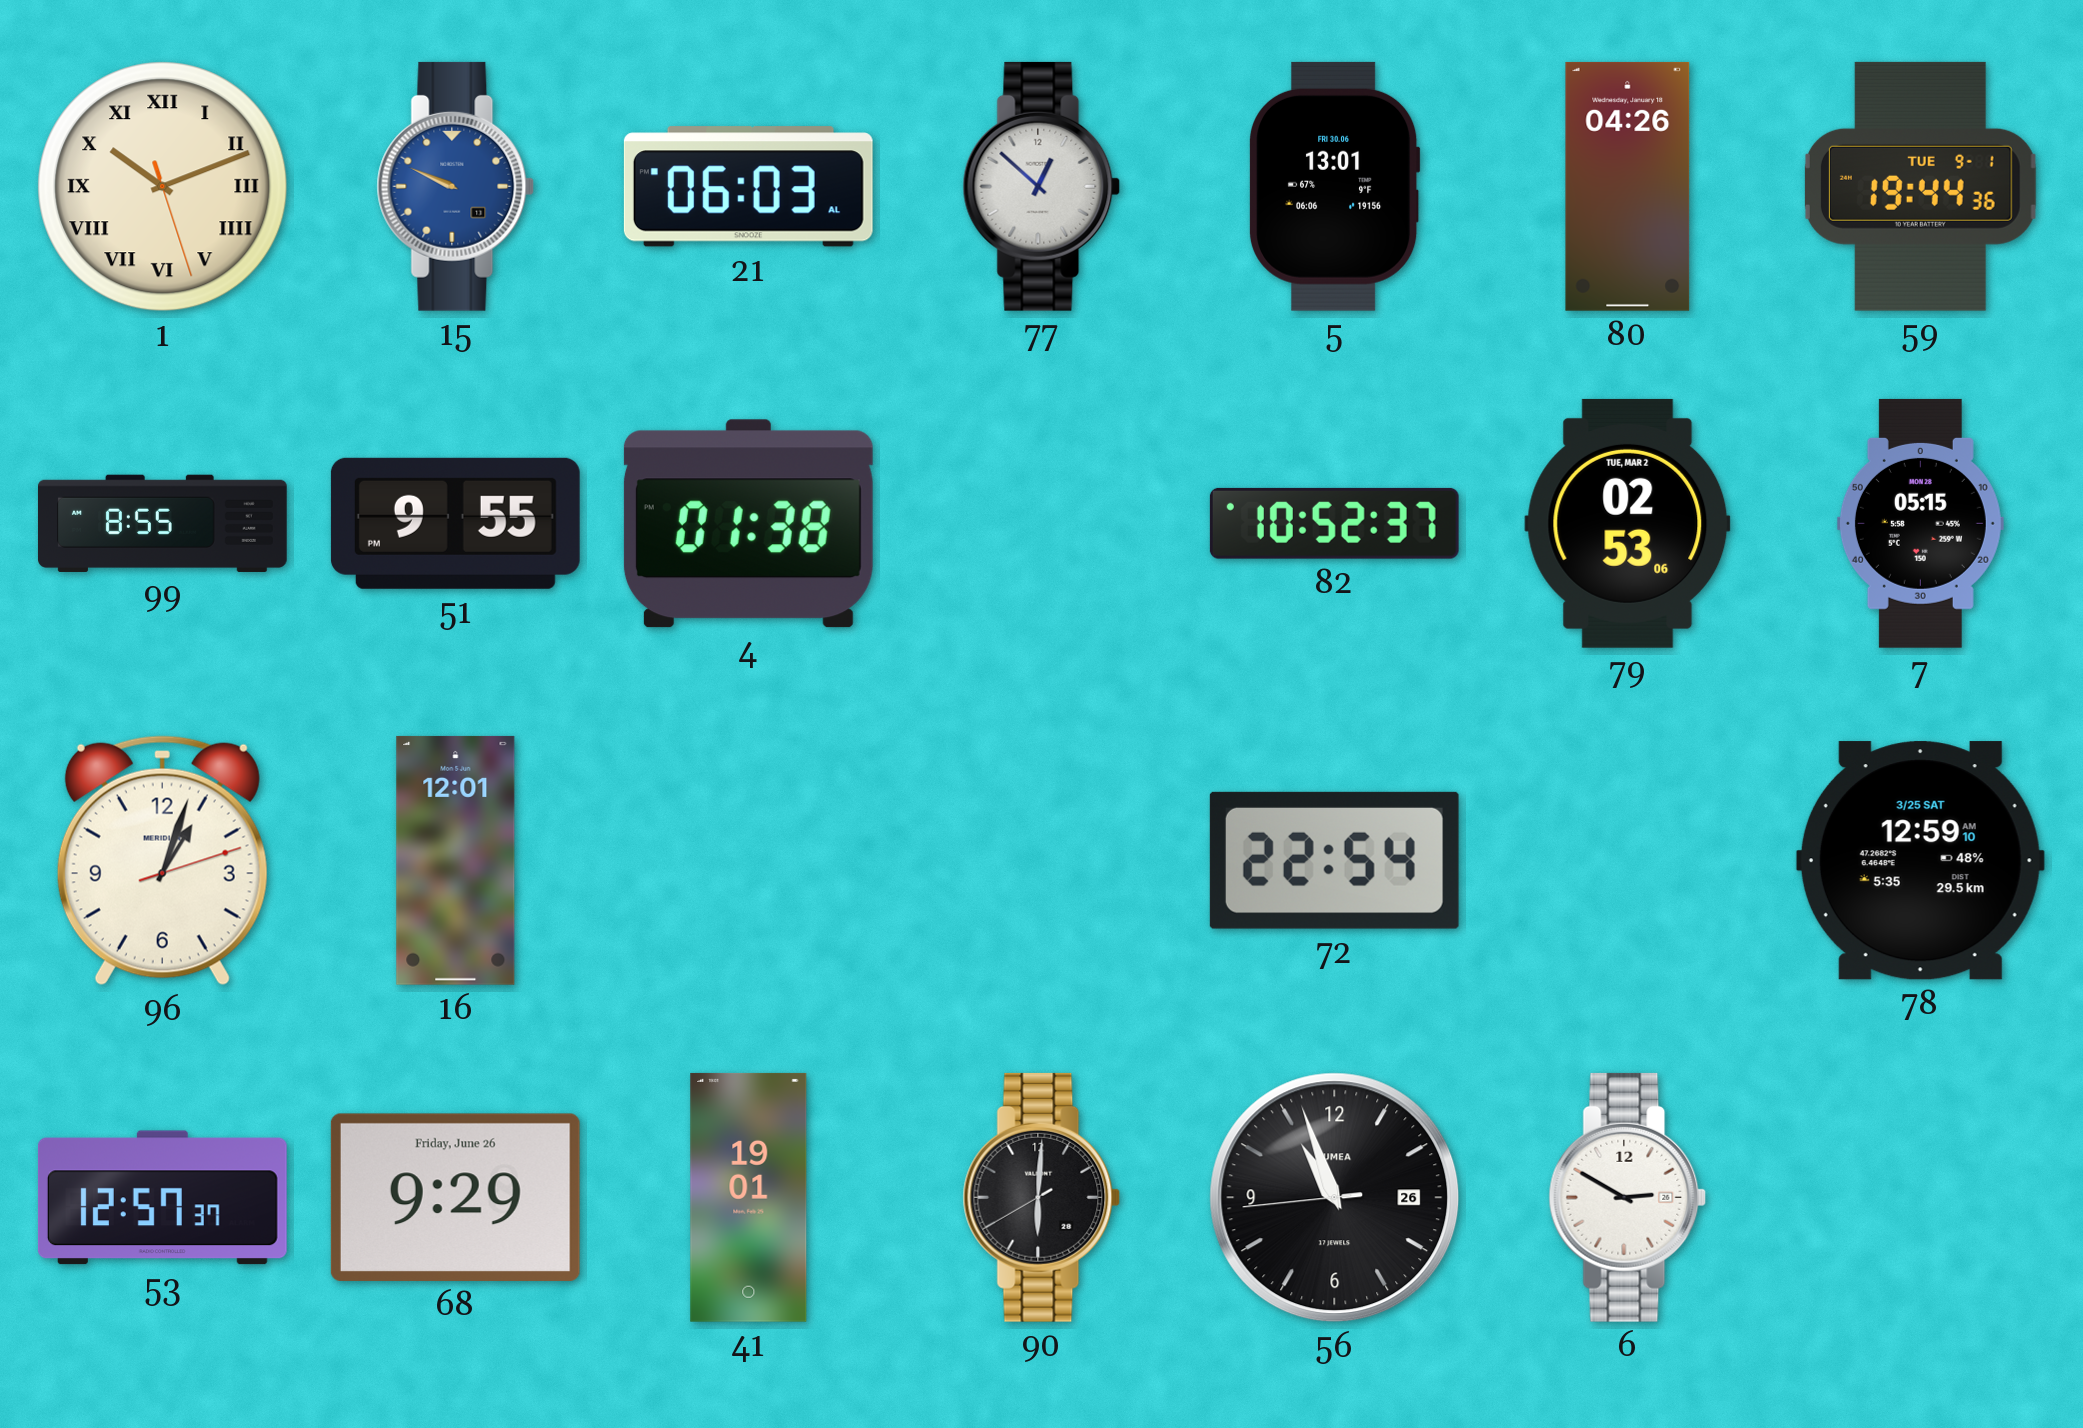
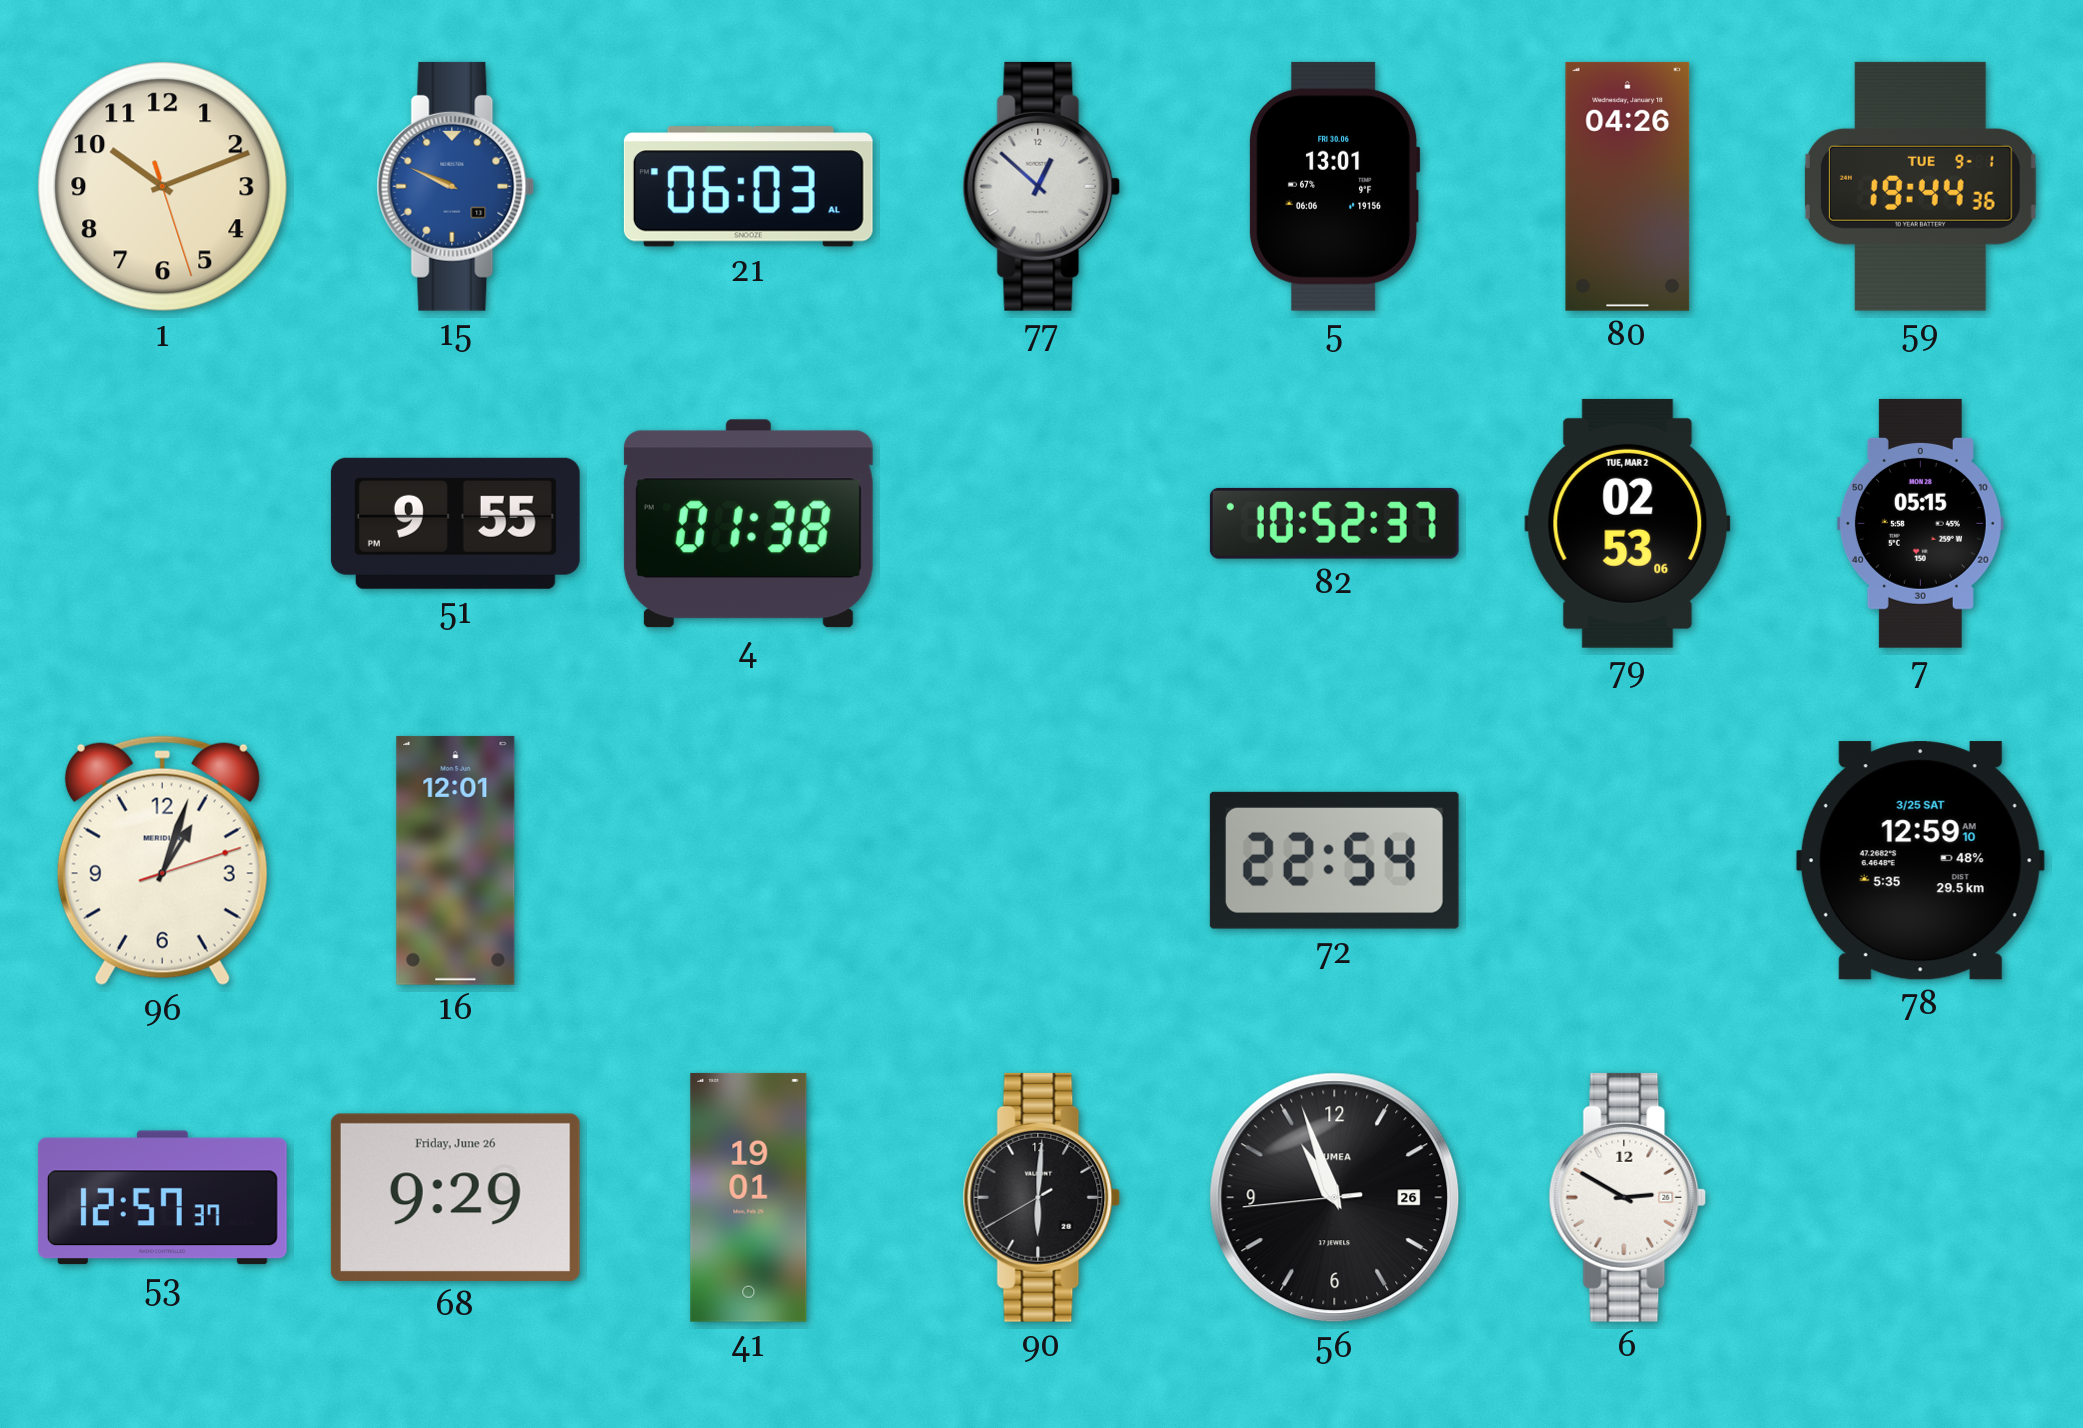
1 numerals: Roman -> Arabic (163, 187)
99: 8:55 -> none (162, 523)
